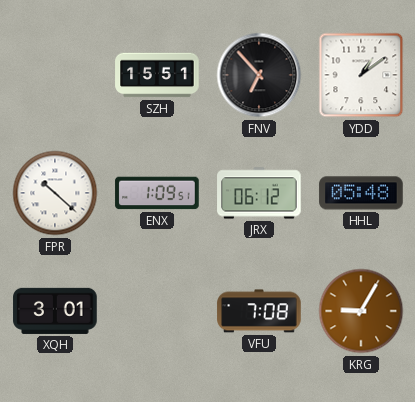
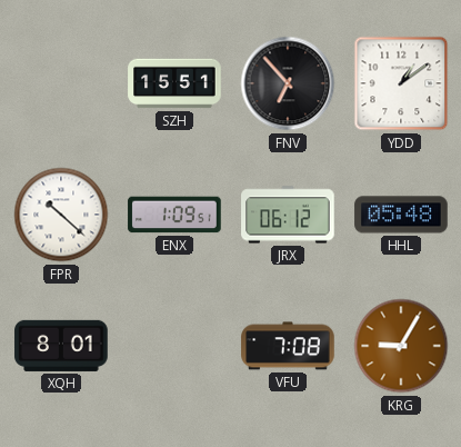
XQH: 3:01 -> 8:01 (61, 346)
